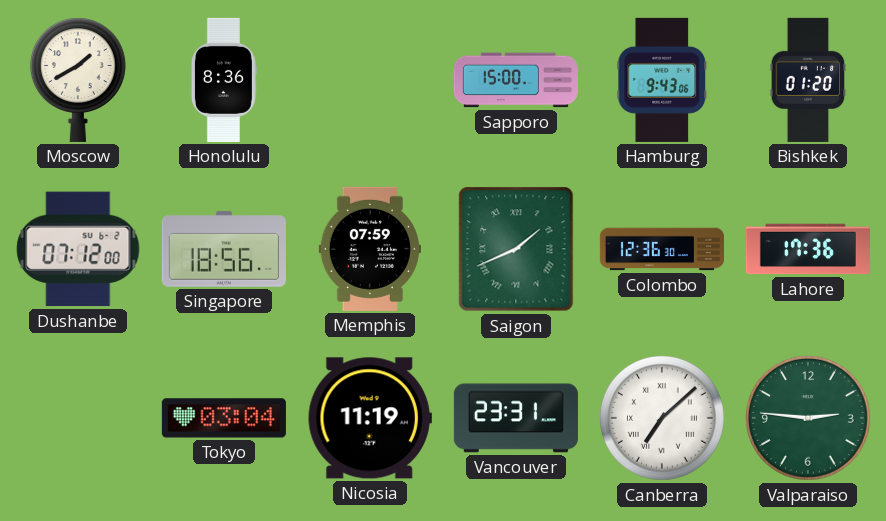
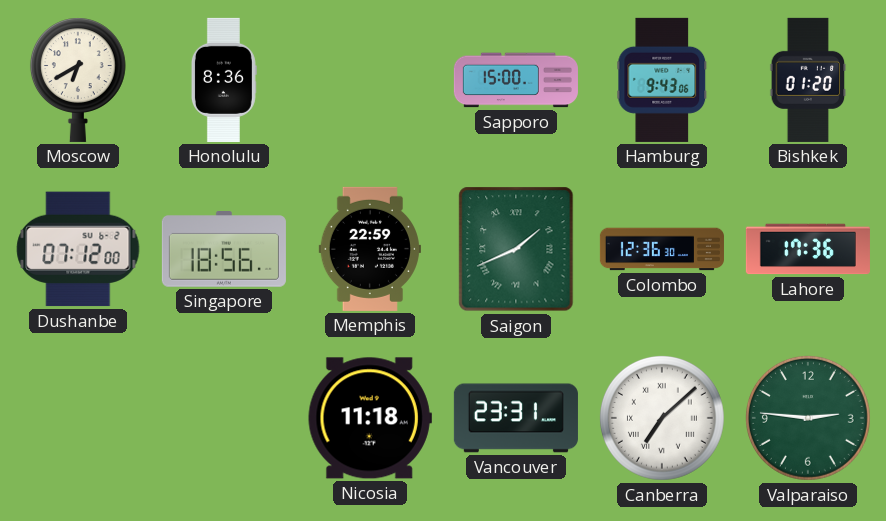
Moscow: 1:40 -> 6:40 (78, 80)
Memphis: 07:59 -> 22:59 (369, 249)
Tokyo: 03:04 -> none (224, 418)
Nicosia: 11:19 -> 11:18 (370, 418)
